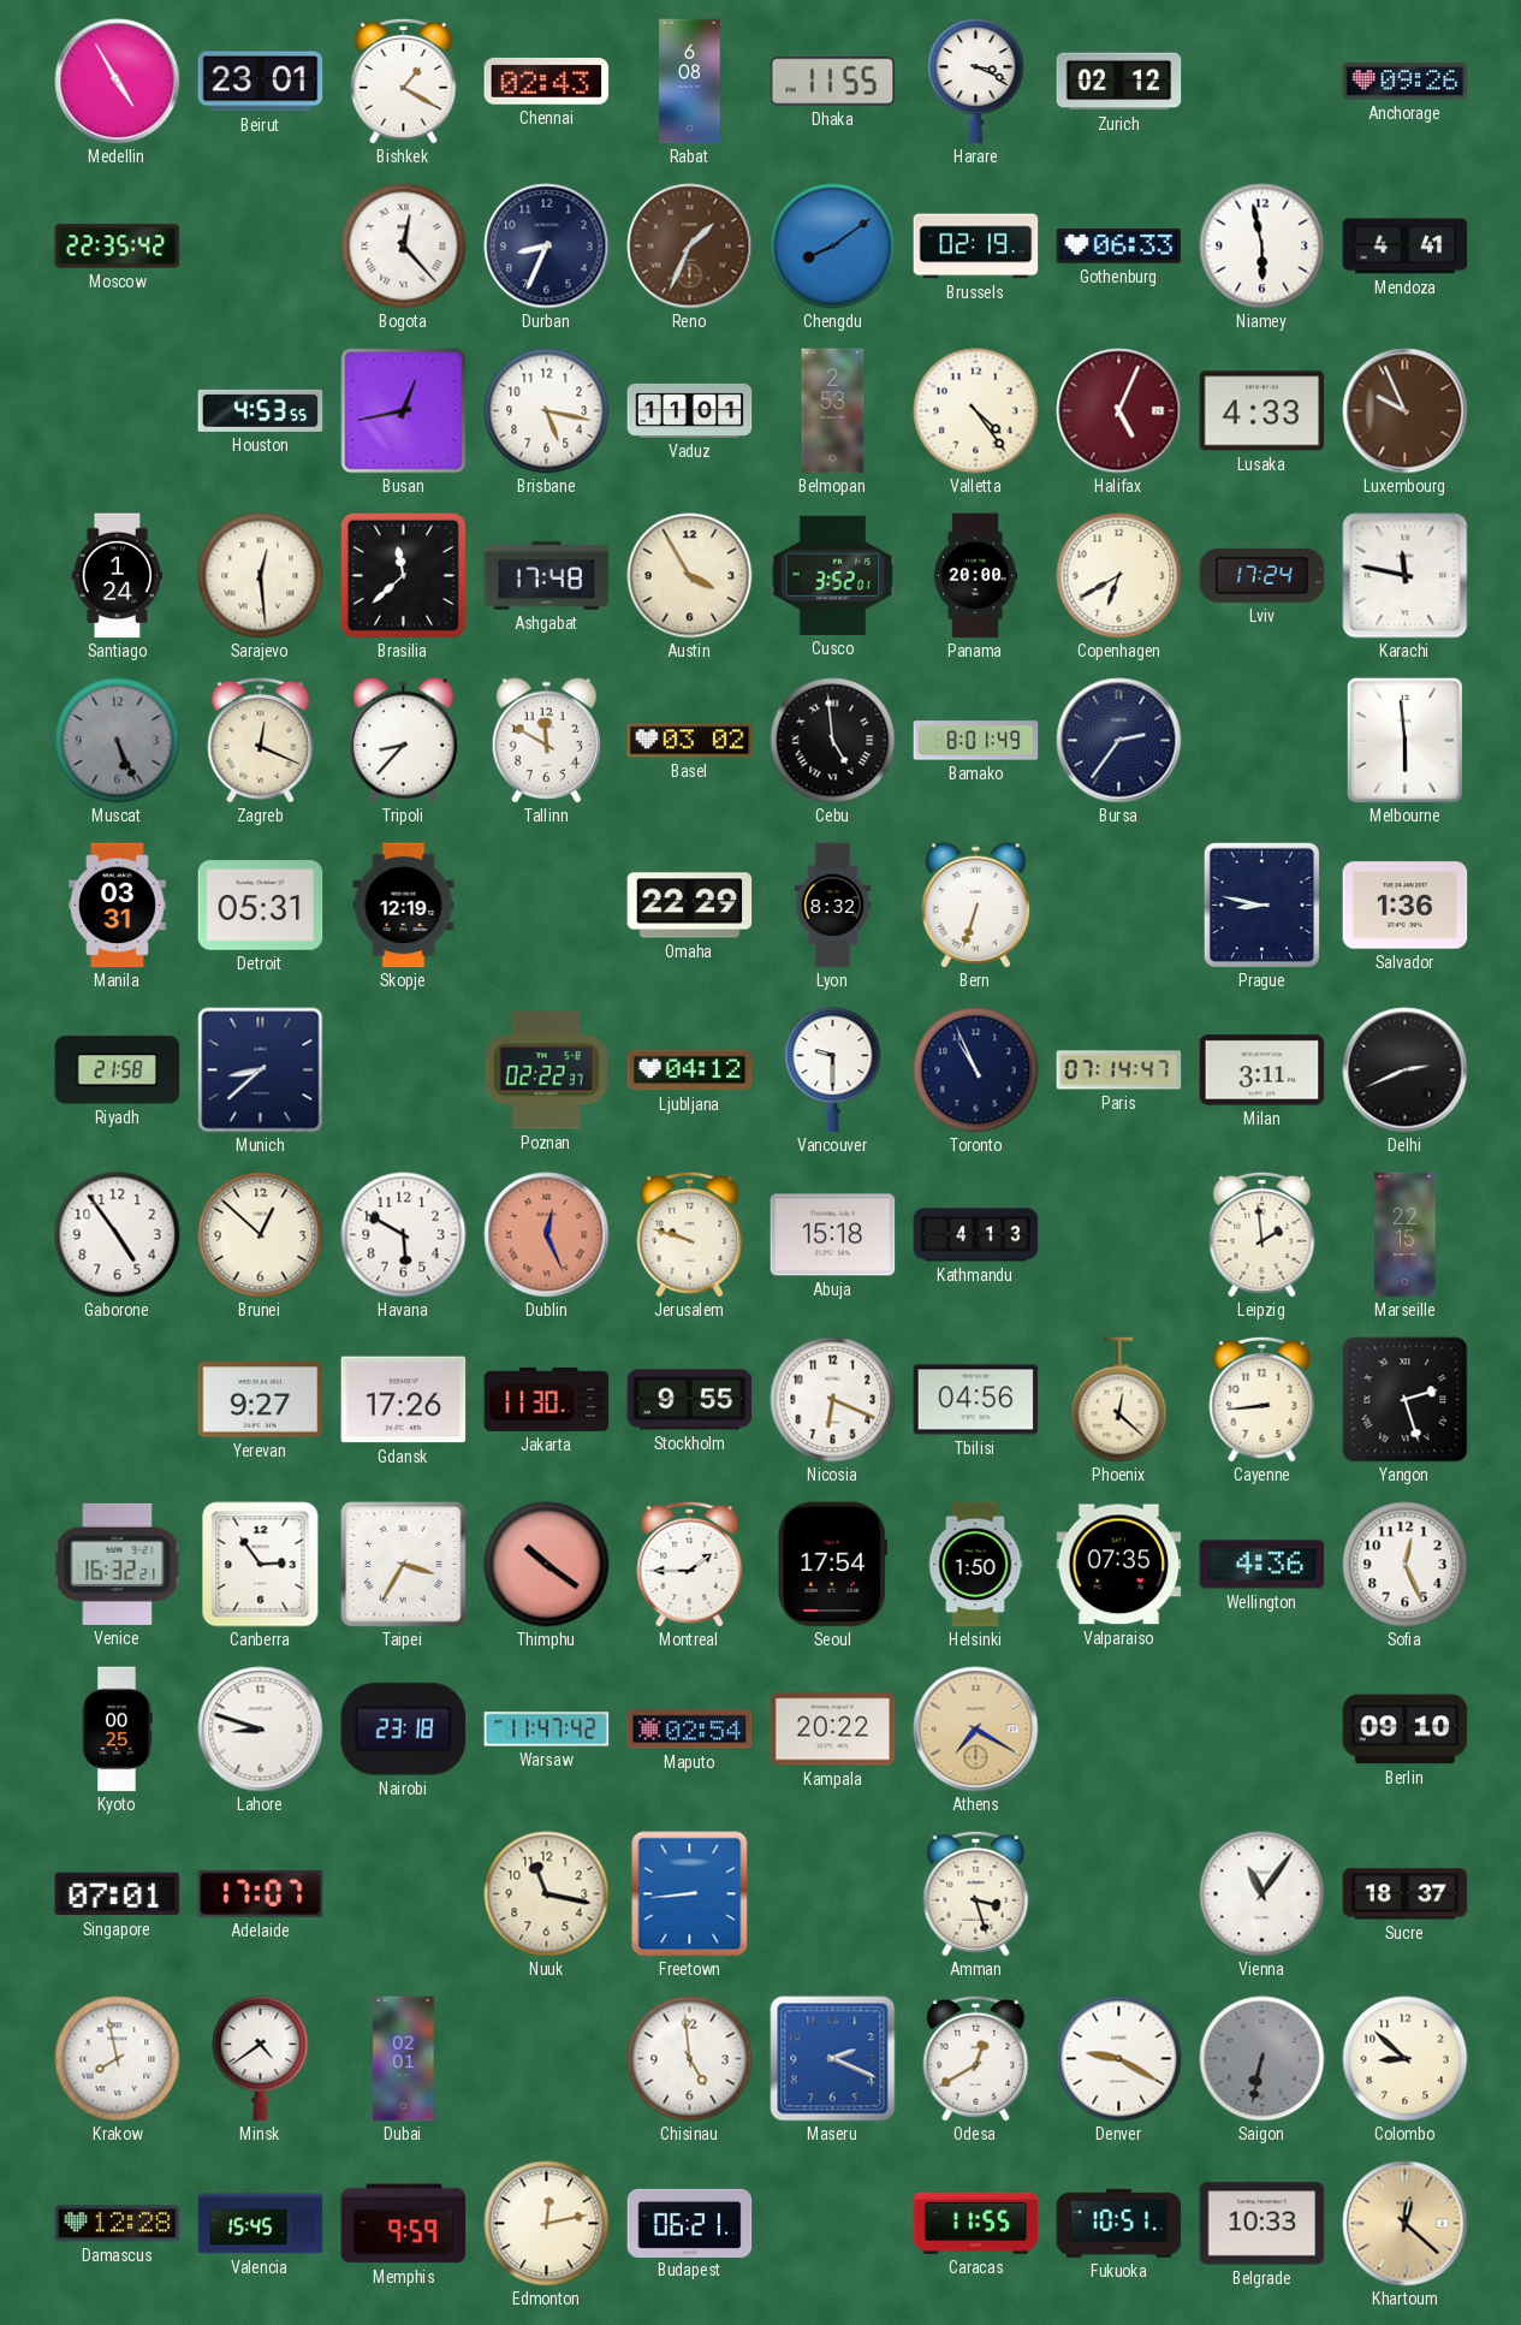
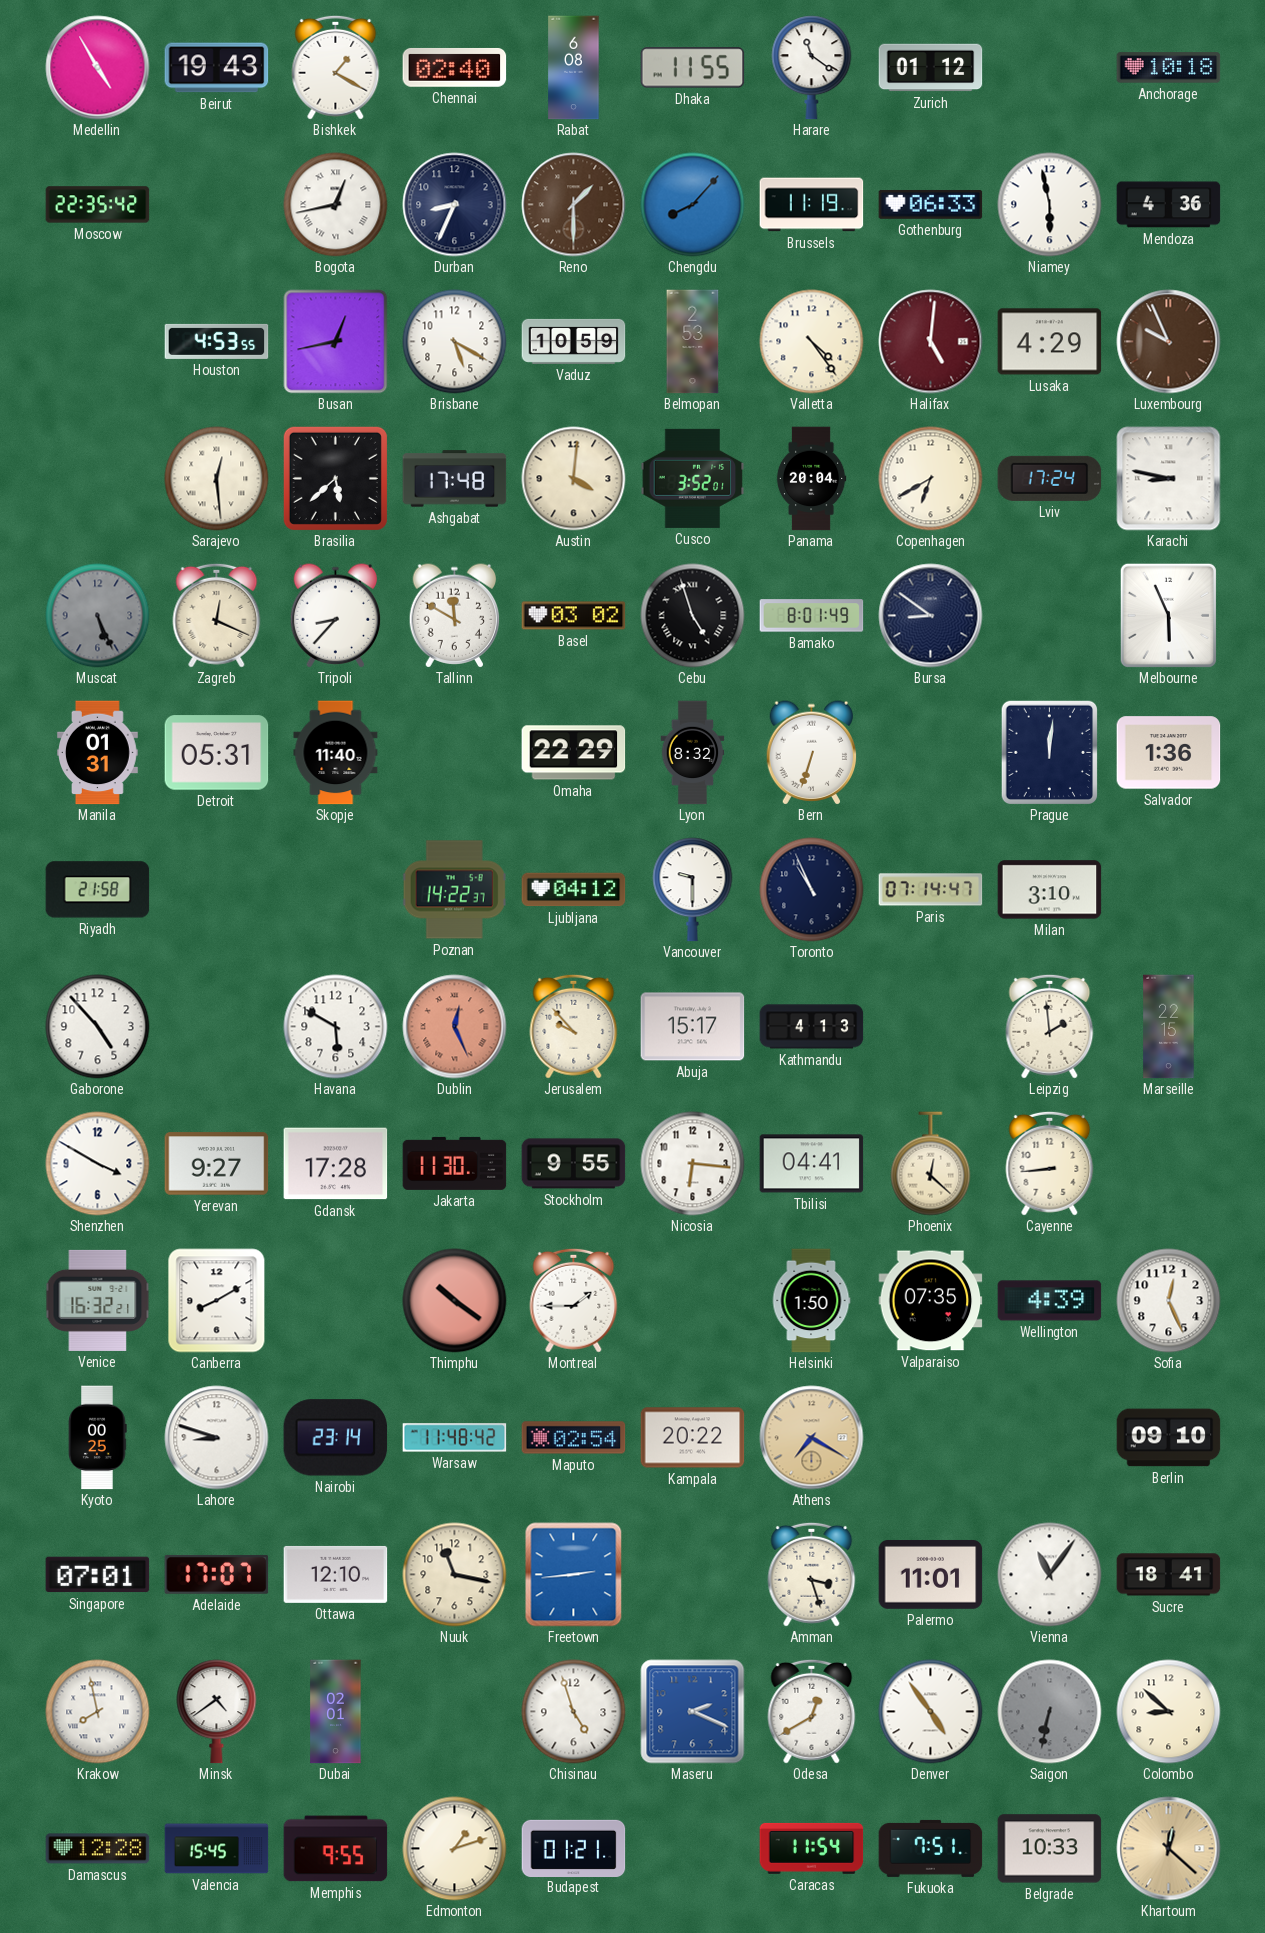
Beirut: 23:01 -> 19:43 (217, 68)
Chennai: 02:43 -> 02:40 (455, 68)
Harare: 3:19 -> 11:21 (812, 68)
Zurich: 02:12 -> 01:12 (931, 68)
Anchorage: 09:26 -> 10:18 (1169, 68)
Bogota: 12:23 -> 12:43 (336, 205)
Reno: 1:34 -> 1:30 (574, 205)
Chengdu: 8:09 -> 8:07 (693, 205)
Brussels: 02:19 -> 11:19 (812, 205)
Mendoza: 4:41 -> 4:36 (1169, 205)
Brisbane: 5:17 -> 5:20 (455, 342)
Vaduz: 11:01 -> 10:59 (574, 341)
Halifax: 5:04 -> 5:01 (931, 342)
Lusaka: 4:33 -> 4:29 (1050, 342)
Santiago: 1:24 -> none (118, 576)
Brasilia: 11:38 -> 5:38 (335, 478)
Austin: 3:55 -> 4:01 (574, 479)
Panama: 20:00 -> 20:04 (811, 479)
Karachi: 11:47 -> 8:47 (1169, 479)
Cebu: 4:59 -> 4:57 (693, 616)
Bursa: 2:36 -> 8:51 (931, 616)
Melbourne: 5:59 -> 5:56 (1168, 615)
Manila: 03:31 -> 01:31 (98, 753)
Skopje: 12:19 -> 11:40 (336, 753)
Prague: 8:47 -> 12:01 (1049, 752)
Munich: 8:38 -> none (261, 1070)
Poznan: 02:22 -> 14:22 (454, 890)
Milan: 3:11 -> 3:10 (1050, 890)
Delhi: 2:41 -> none (1406, 1070)
Gaborone: 4:54 -> 4:53 (98, 1027)
Brunei: 12:52 -> none (261, 1235)
Jerusalem: 9:48 -> 9:53 (574, 1026)
Abuja: 15:18 -> 15:17 (693, 1027)
Shenzhen: none -> 3:50 (98, 1164)
Gdansk: 17:26 -> 17:28 (336, 1164)
Nicosia: 6:19 -> 6:16 (693, 1164)
Tbilisi: 04:56 -> 04:41 (812, 1164)
Yangon: 2:27 -> none (1406, 1400)
Canberra: 2:54 -> 8:10 (217, 1301)
Taipei: 3:35 -> none (404, 1565)
Seoul: 17:54 -> none (832, 1565)
Wellington: 4:36 -> 4:39 (1050, 1301)
Nairobi: 23:18 -> 23:14 (336, 1438)
Warsaw: 11:47 -> 11:48 (455, 1438)
Ottawa: none -> 12:10 (336, 1574)
Freetown: 8:44 -> 2:44 (574, 1575)
Palermo: none -> 11:01 (931, 1574)
Sucre: 18:37 -> 18:41 (1169, 1575)
Chisinau: 4:59 -> 4:57 (574, 1712)
Denver: 9:20 -> 4:54 (931, 1712)
Memphis: 9:59 -> 9:55 (336, 1849)
Edmonton: 12:13 -> 1:12 (455, 1849)
Budapest: 06:21 -> 01:21 (574, 1848)
Caracas: 11:55 -> 11:54 (812, 1848)
Fukuoka: 10:51 -> 7:51 (931, 1848)
